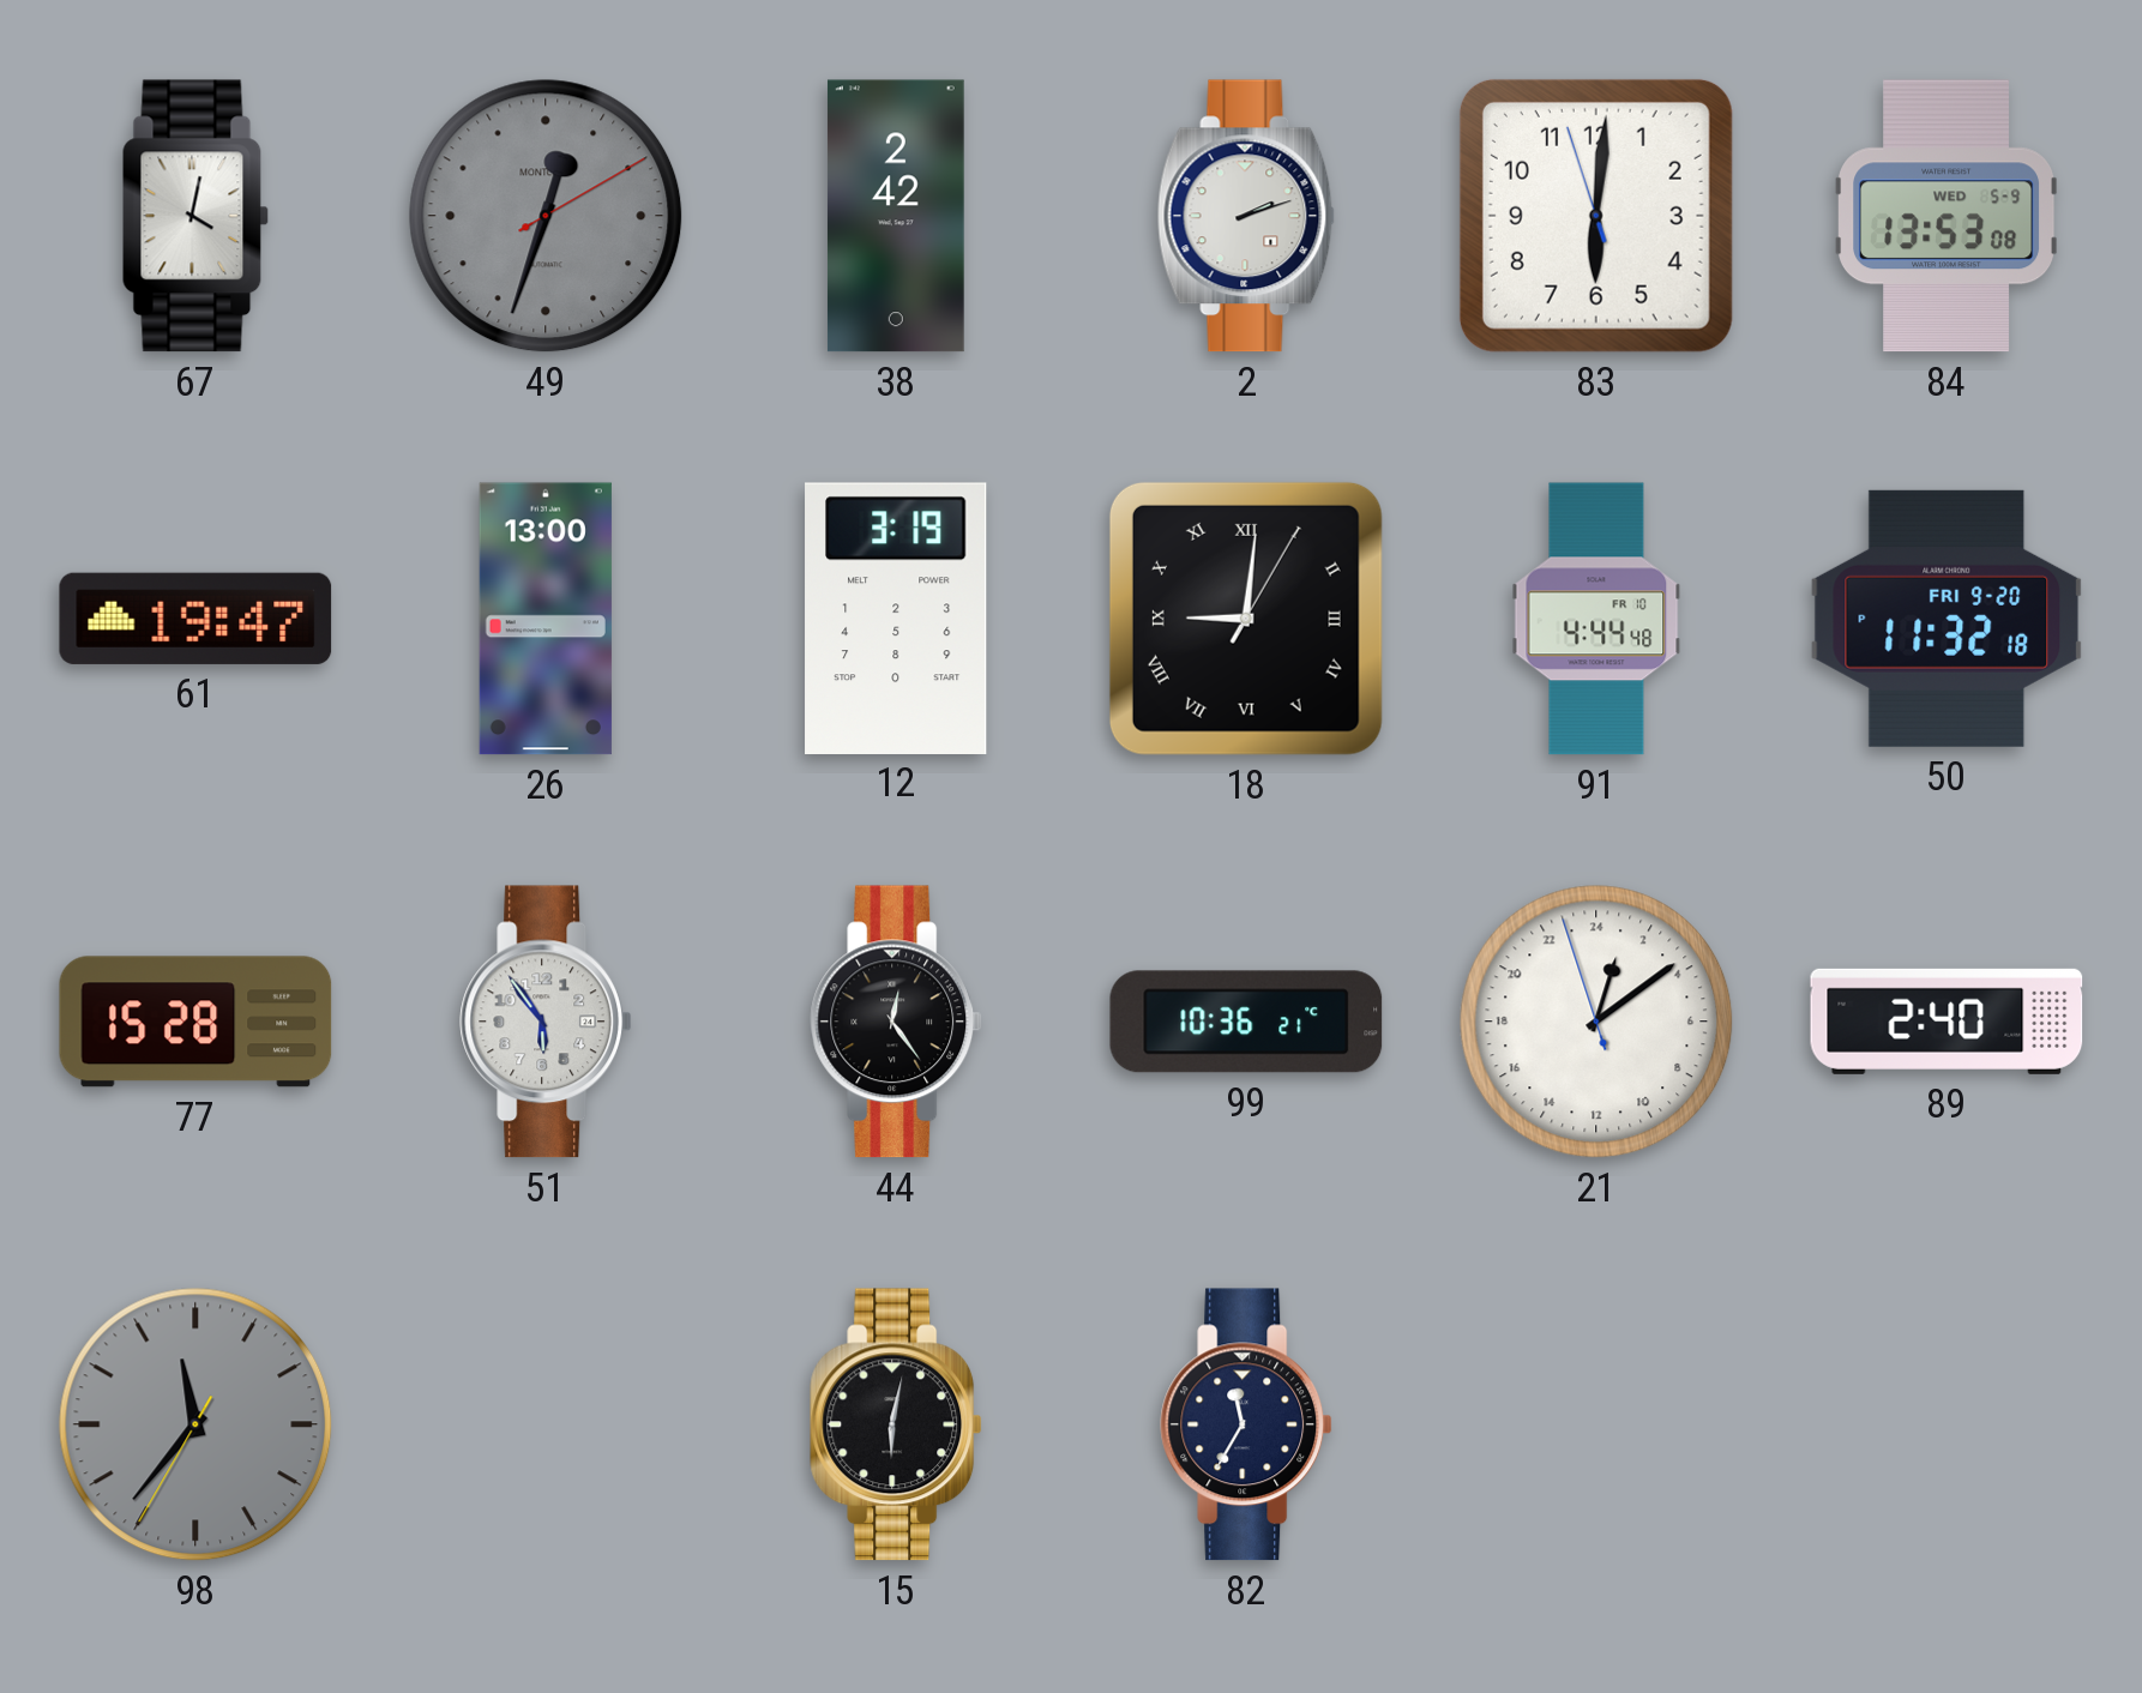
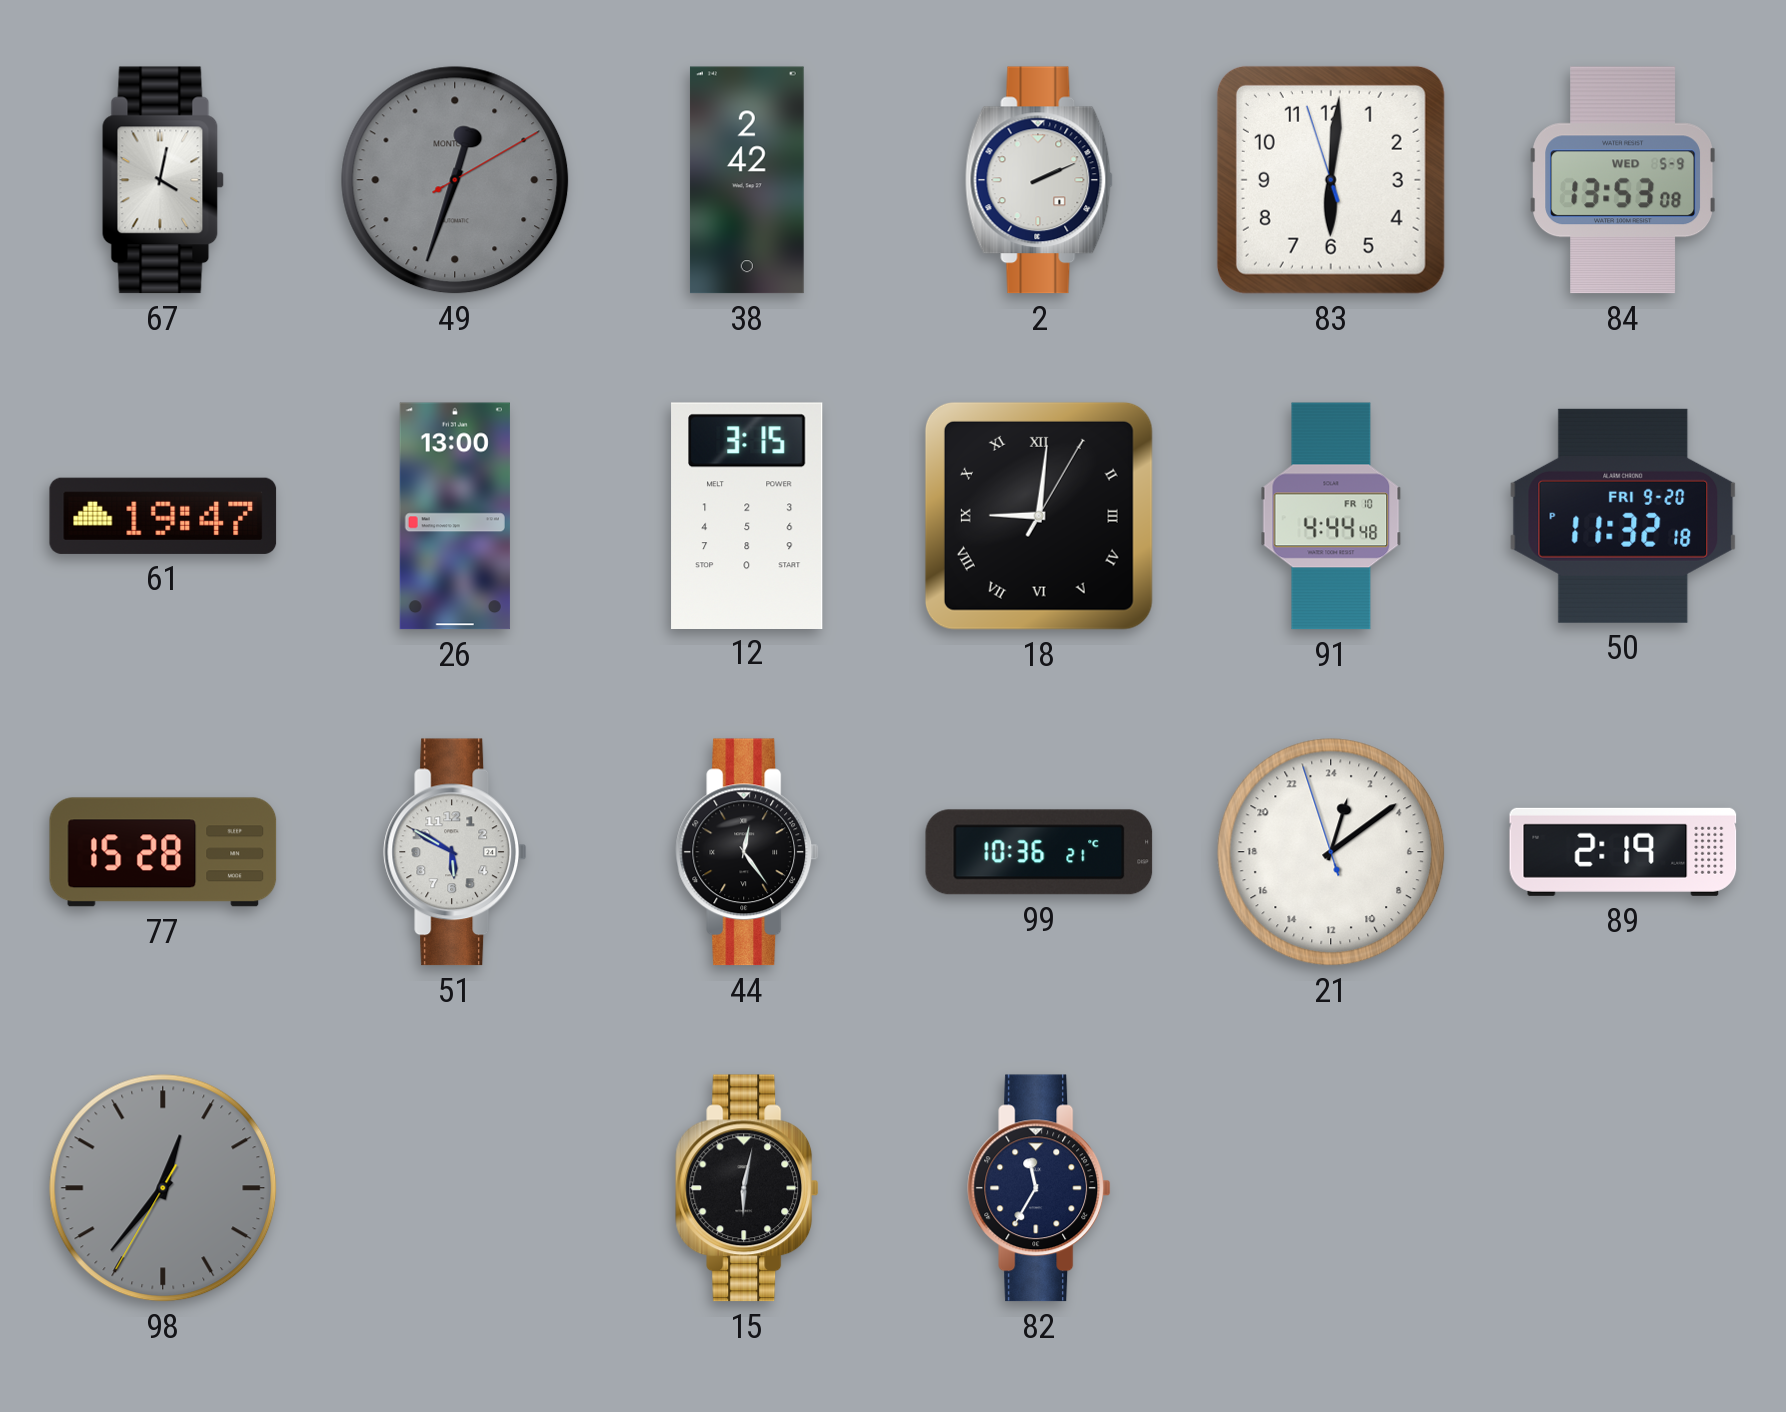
2: 2:12 -> 2:11 (1039, 180)
12: 3:19 -> 3:15 (747, 515)
51: 5:54 -> 5:50 (455, 852)
89: 2:40 -> 2:19 (1623, 852)
98: 11:36 -> 12:36 (163, 1188)
